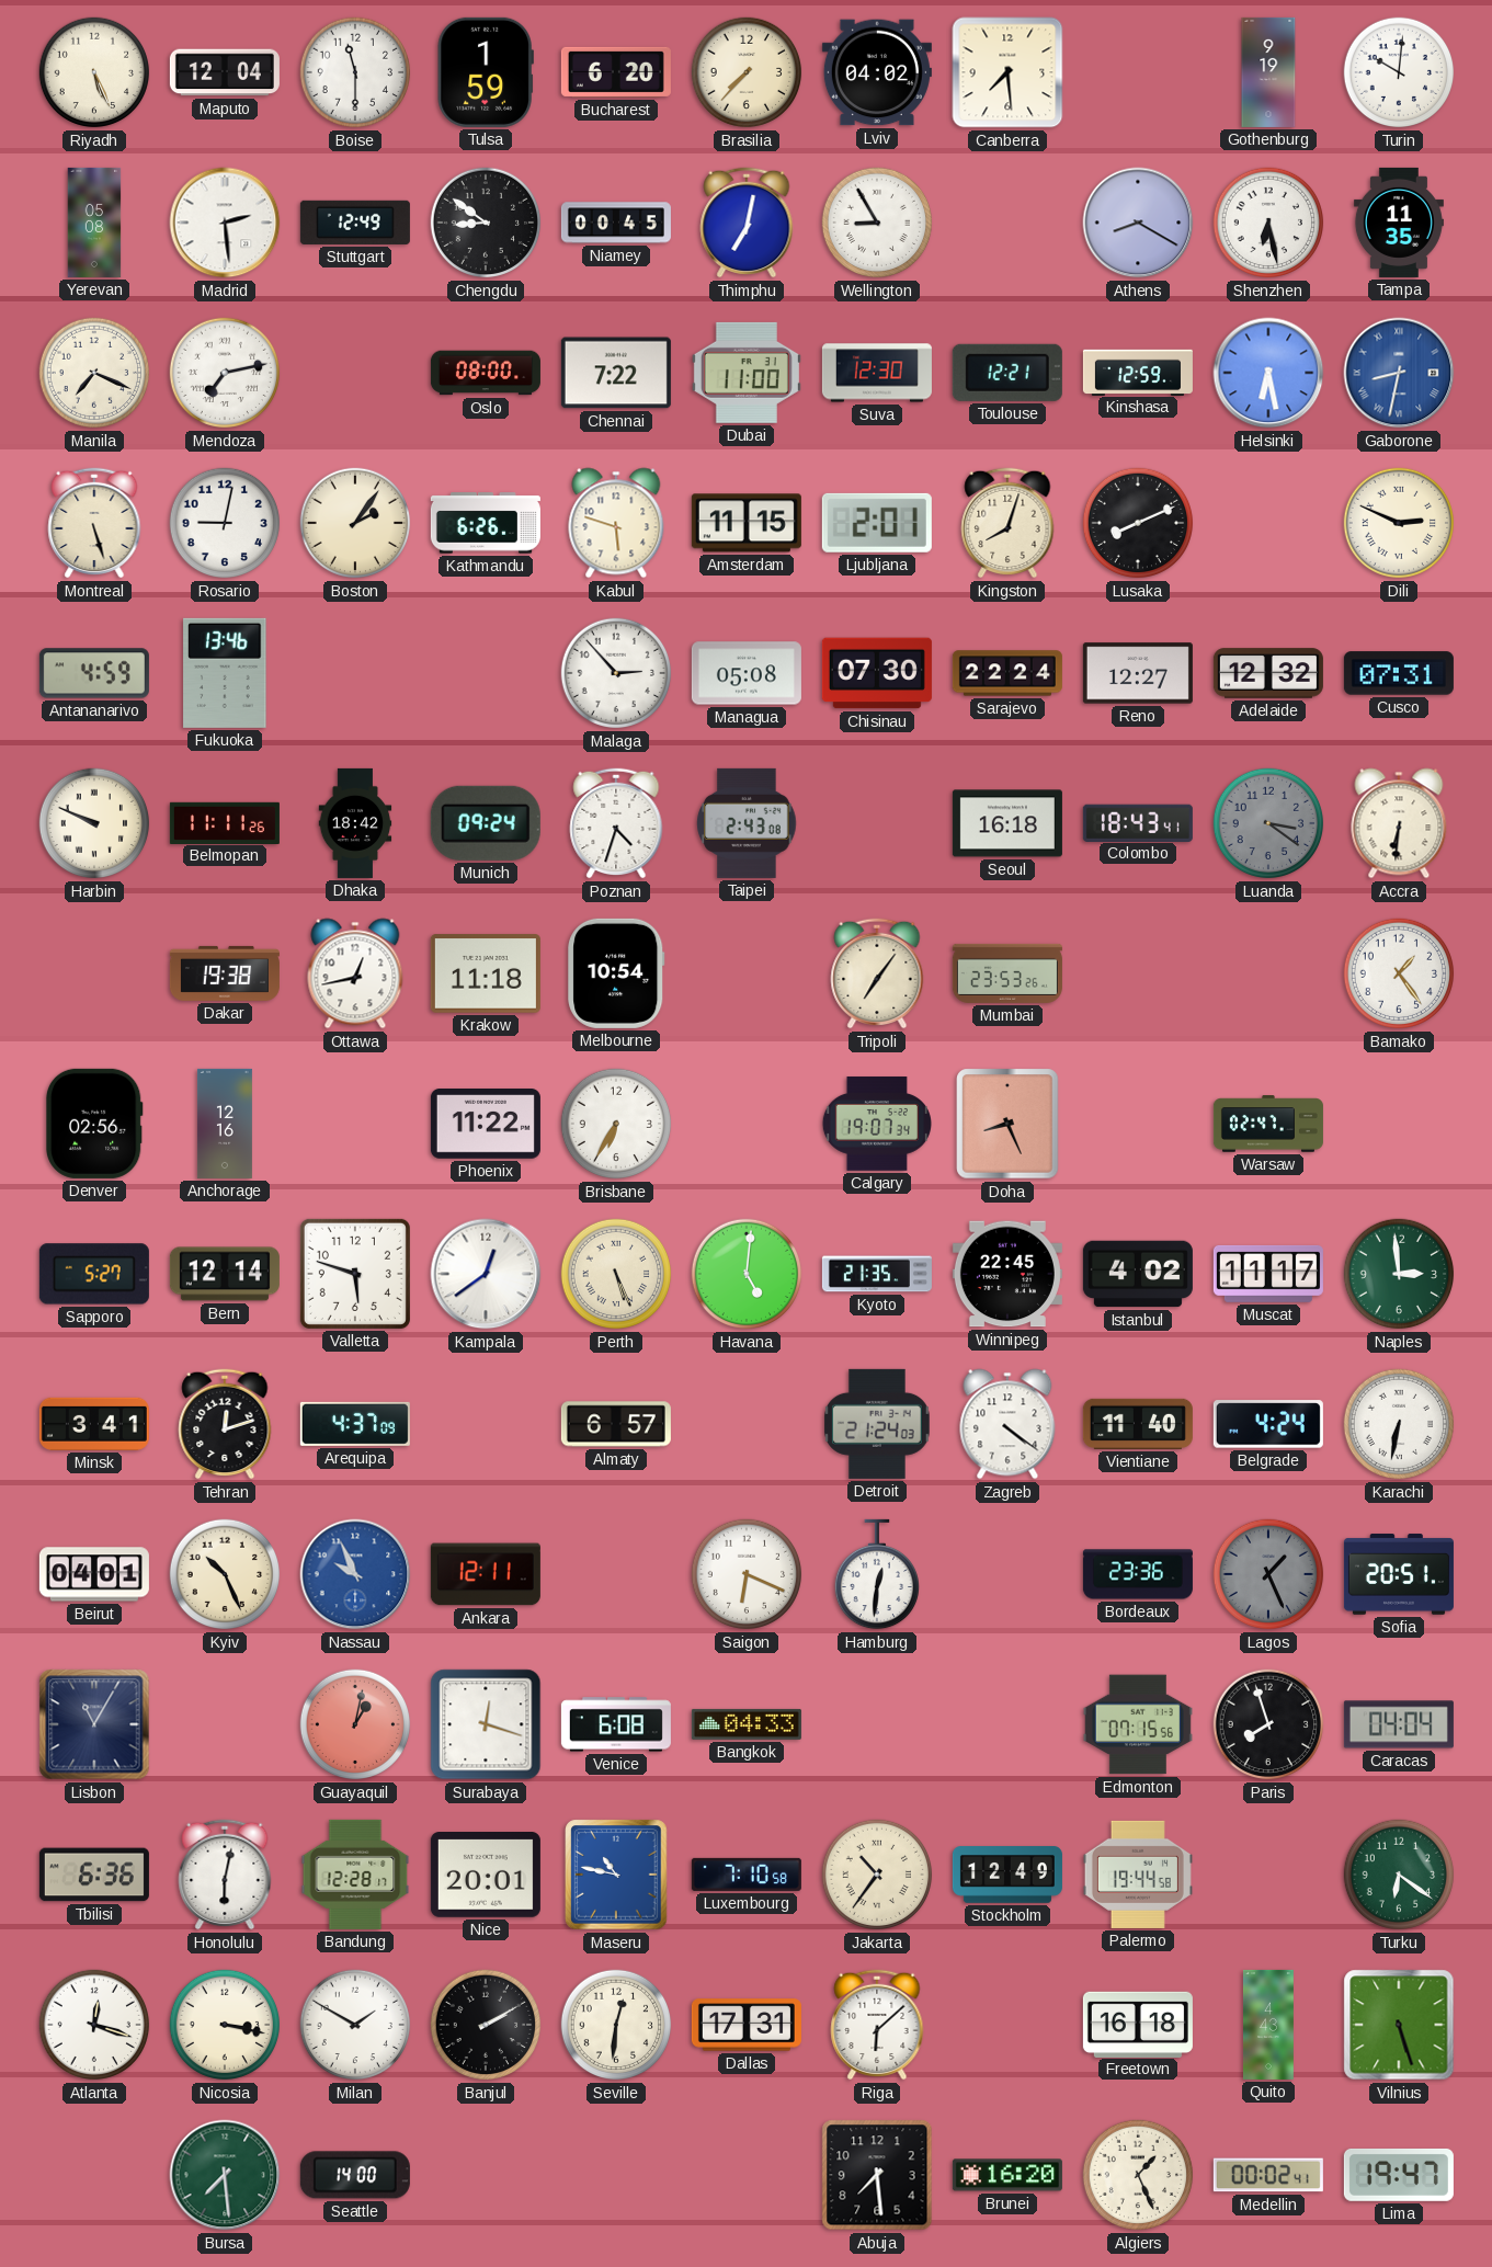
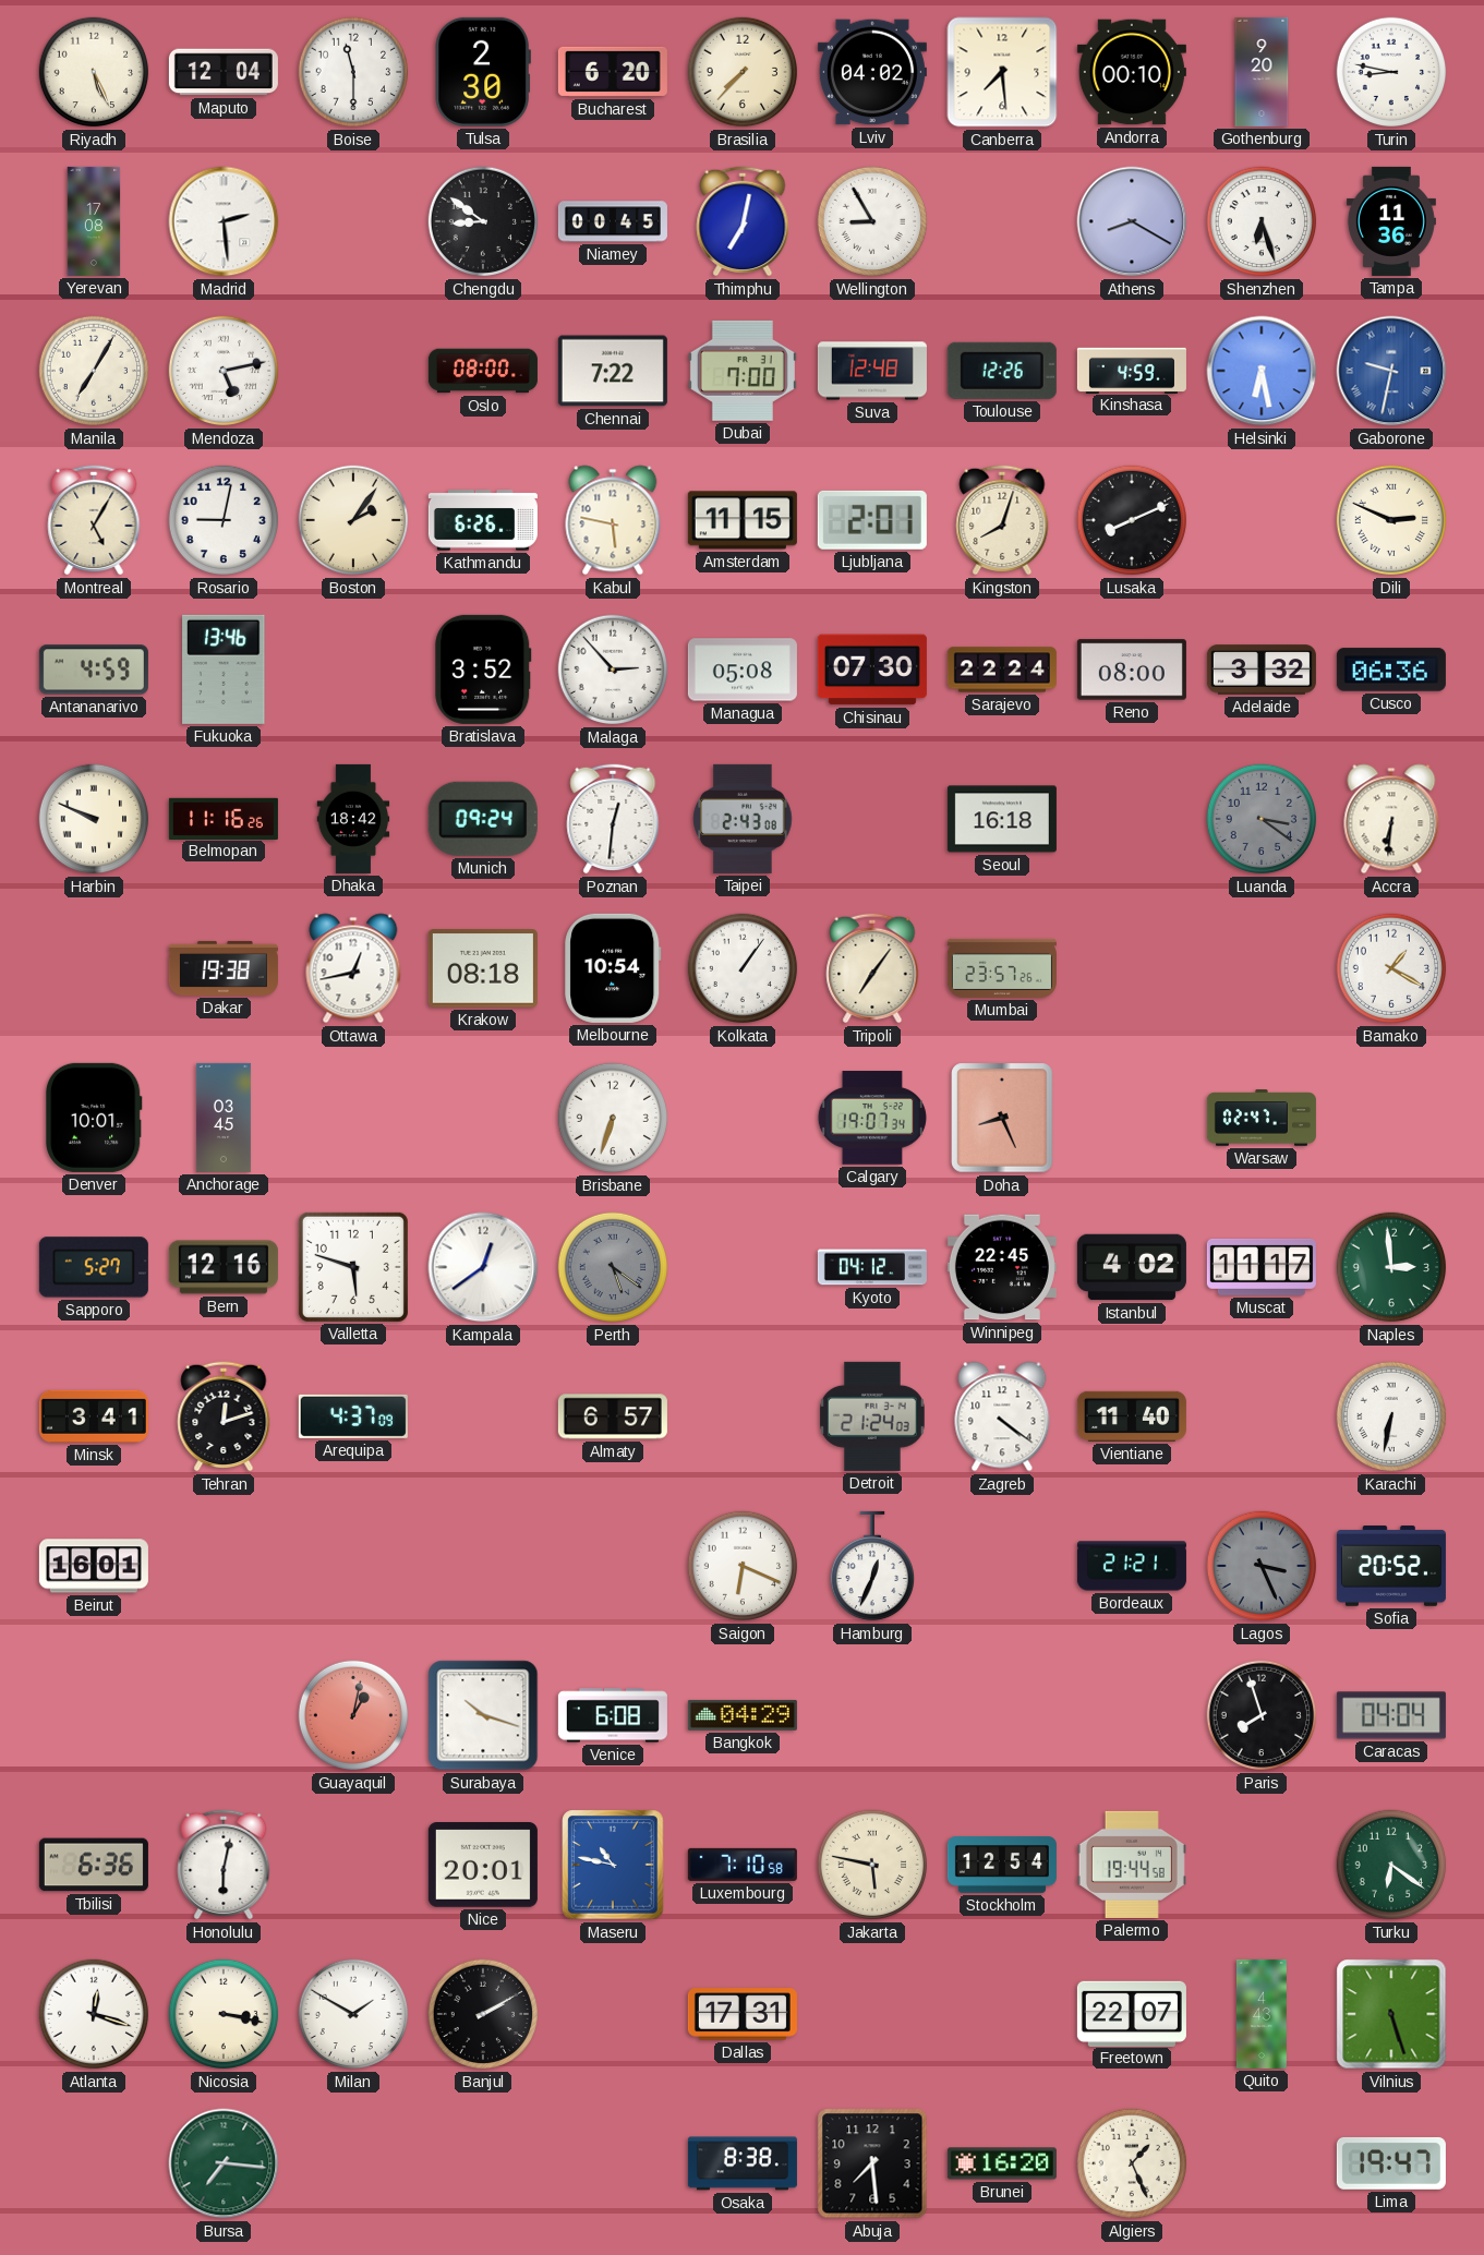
Tulsa: 1:59 -> 2:30 (483, 72)
Andorra: none -> 00:10 (1132, 72)
Gothenburg: 9:19 -> 9:20 (1262, 72)
Turin: 10:01 -> 8:47 (1391, 72)
Yerevan: 05:08 -> 17:08 (94, 221)
Stuttgart: 12:49 -> none (355, 223)
Shenzhen: 6:28 -> 6:27 (1262, 221)
Tampa: 11:35 -> 11:36 (1391, 221)
Manila: 7:19 -> 7:05 (94, 371)
Mendoza: 7:13 -> 5:13 (224, 371)
Dubai: 11:00 -> 7:00 (743, 371)
Suva: 12:30 -> 12:48 (872, 371)
Toulouse: 12:21 -> 12:26 (1002, 371)
Kinshasa: 12:59 -> 4:59 (1132, 370)
Gaborone: 8:32 -> 9:32 (1391, 371)
Montreal: 5:27 -> 5:05 (94, 520)
Kabul: 5:48 -> 5:47 (613, 520)
Bratislava: none -> 3:52 (483, 670)
Reno: 12:27 -> 08:00 (1132, 670)
Adelaide: 12:32 -> 3:32 (1262, 670)
Cusco: 07:31 -> 06:36 (1391, 670)
Belmopan: 11:11 -> 11:16 (224, 818)
Poznan: 4:33 -> 12:31 (613, 819)
Colombo: 18:43 -> none (1138, 822)
Krakow: 11:18 -> 08:18 (483, 968)
Kolkata: none -> 1:06 (743, 968)
Mumbai: 23:53 -> 23:57 (1002, 968)
Bamako: 1:24 -> 1:20 (1391, 968)
Denver: 02:56 -> 10:01 (94, 1118)
Anchorage: 12:16 -> 03:45 (224, 1118)
Phoenix: 11:22 -> none (486, 1124)
Brisbane: 6:35 -> 6:33 (613, 1118)
Bern: 12:14 -> 12:16 (224, 1267)
Perth: 5:26 -> 5:21 (613, 1267)
Perth dial: cream -> grey (613, 1267)
Havana: 5:01 -> none (747, 1274)
Kyoto: 21:35 -> 04:12 (872, 1267)
Belgrade: 4:24 -> none (1268, 1424)
Beirut: 04:01 -> 16:01 (94, 1566)
Kyiv: 10:26 -> none (225, 1574)
Nassau: 9:56 -> none (355, 1574)
Ankara: 12:11 -> none (486, 1574)
Hamburg: 12:31 -> 12:34 (871, 1566)
Bordeaux: 23:36 -> 21:21 (1132, 1566)
Lagos: 1:26 -> 3:26 (1262, 1566)
Sofia: 20:51 -> 20:52 (1391, 1566)
Lisbon: 11:05 -> none (94, 1724)
Surabaya: 12:18 -> 10:18 (483, 1715)
Bangkok: 04:33 -> 04:29 (743, 1715)
Edmonton: 07:15 -> none (1138, 1724)
Bandung: 12:28 -> none (355, 1875)
Jakarta: 10:36 -> 5:47 (872, 1865)
Stockholm: 12:49 -> 12:54 (1002, 1865)
Seville: 12:31 -> none (616, 2025)
Riga: 6:08 -> none (877, 2025)
Freetown: 16:18 -> 22:07 (1132, 2013)
Bursa: 7:29 -> 7:16 (224, 2163)
Seattle: 14:00 -> none (355, 2175)
Osaka: none -> 8:38 (743, 2163)
Medellin: 00:02 -> none (1268, 2175)
